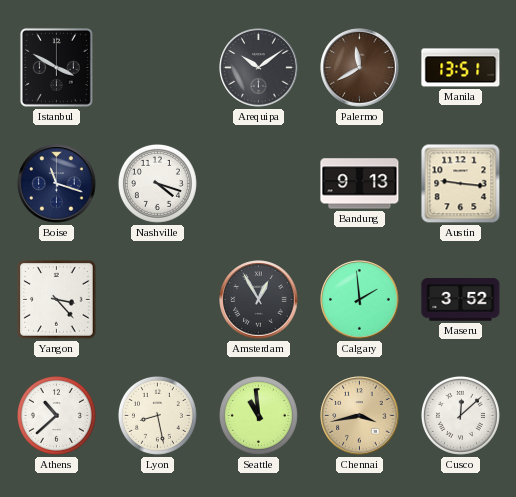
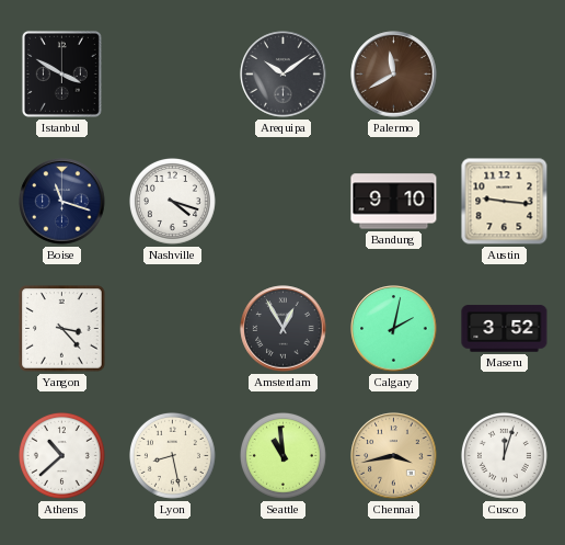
Manila: 13:51 -> none (461, 68)
Bandung: 9:13 -> 9:10 (394, 202)
Calgary: 1:59 -> 2:02 (394, 329)
Cusco: 12:08 -> 12:03 (504, 455)
